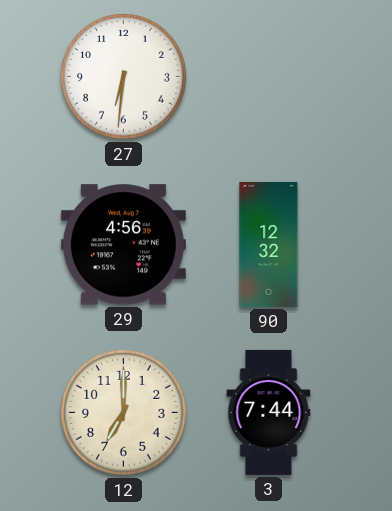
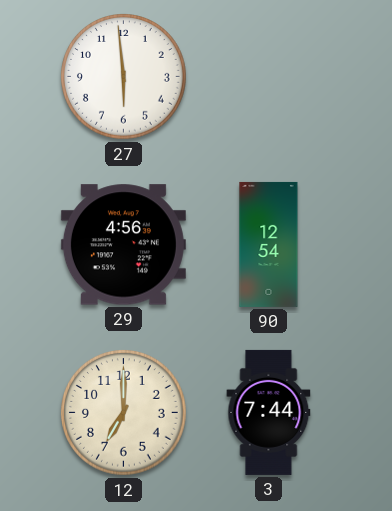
27: 6:31 -> 5:59 (124, 77)
90: 12:32 -> 12:54 (269, 244)
